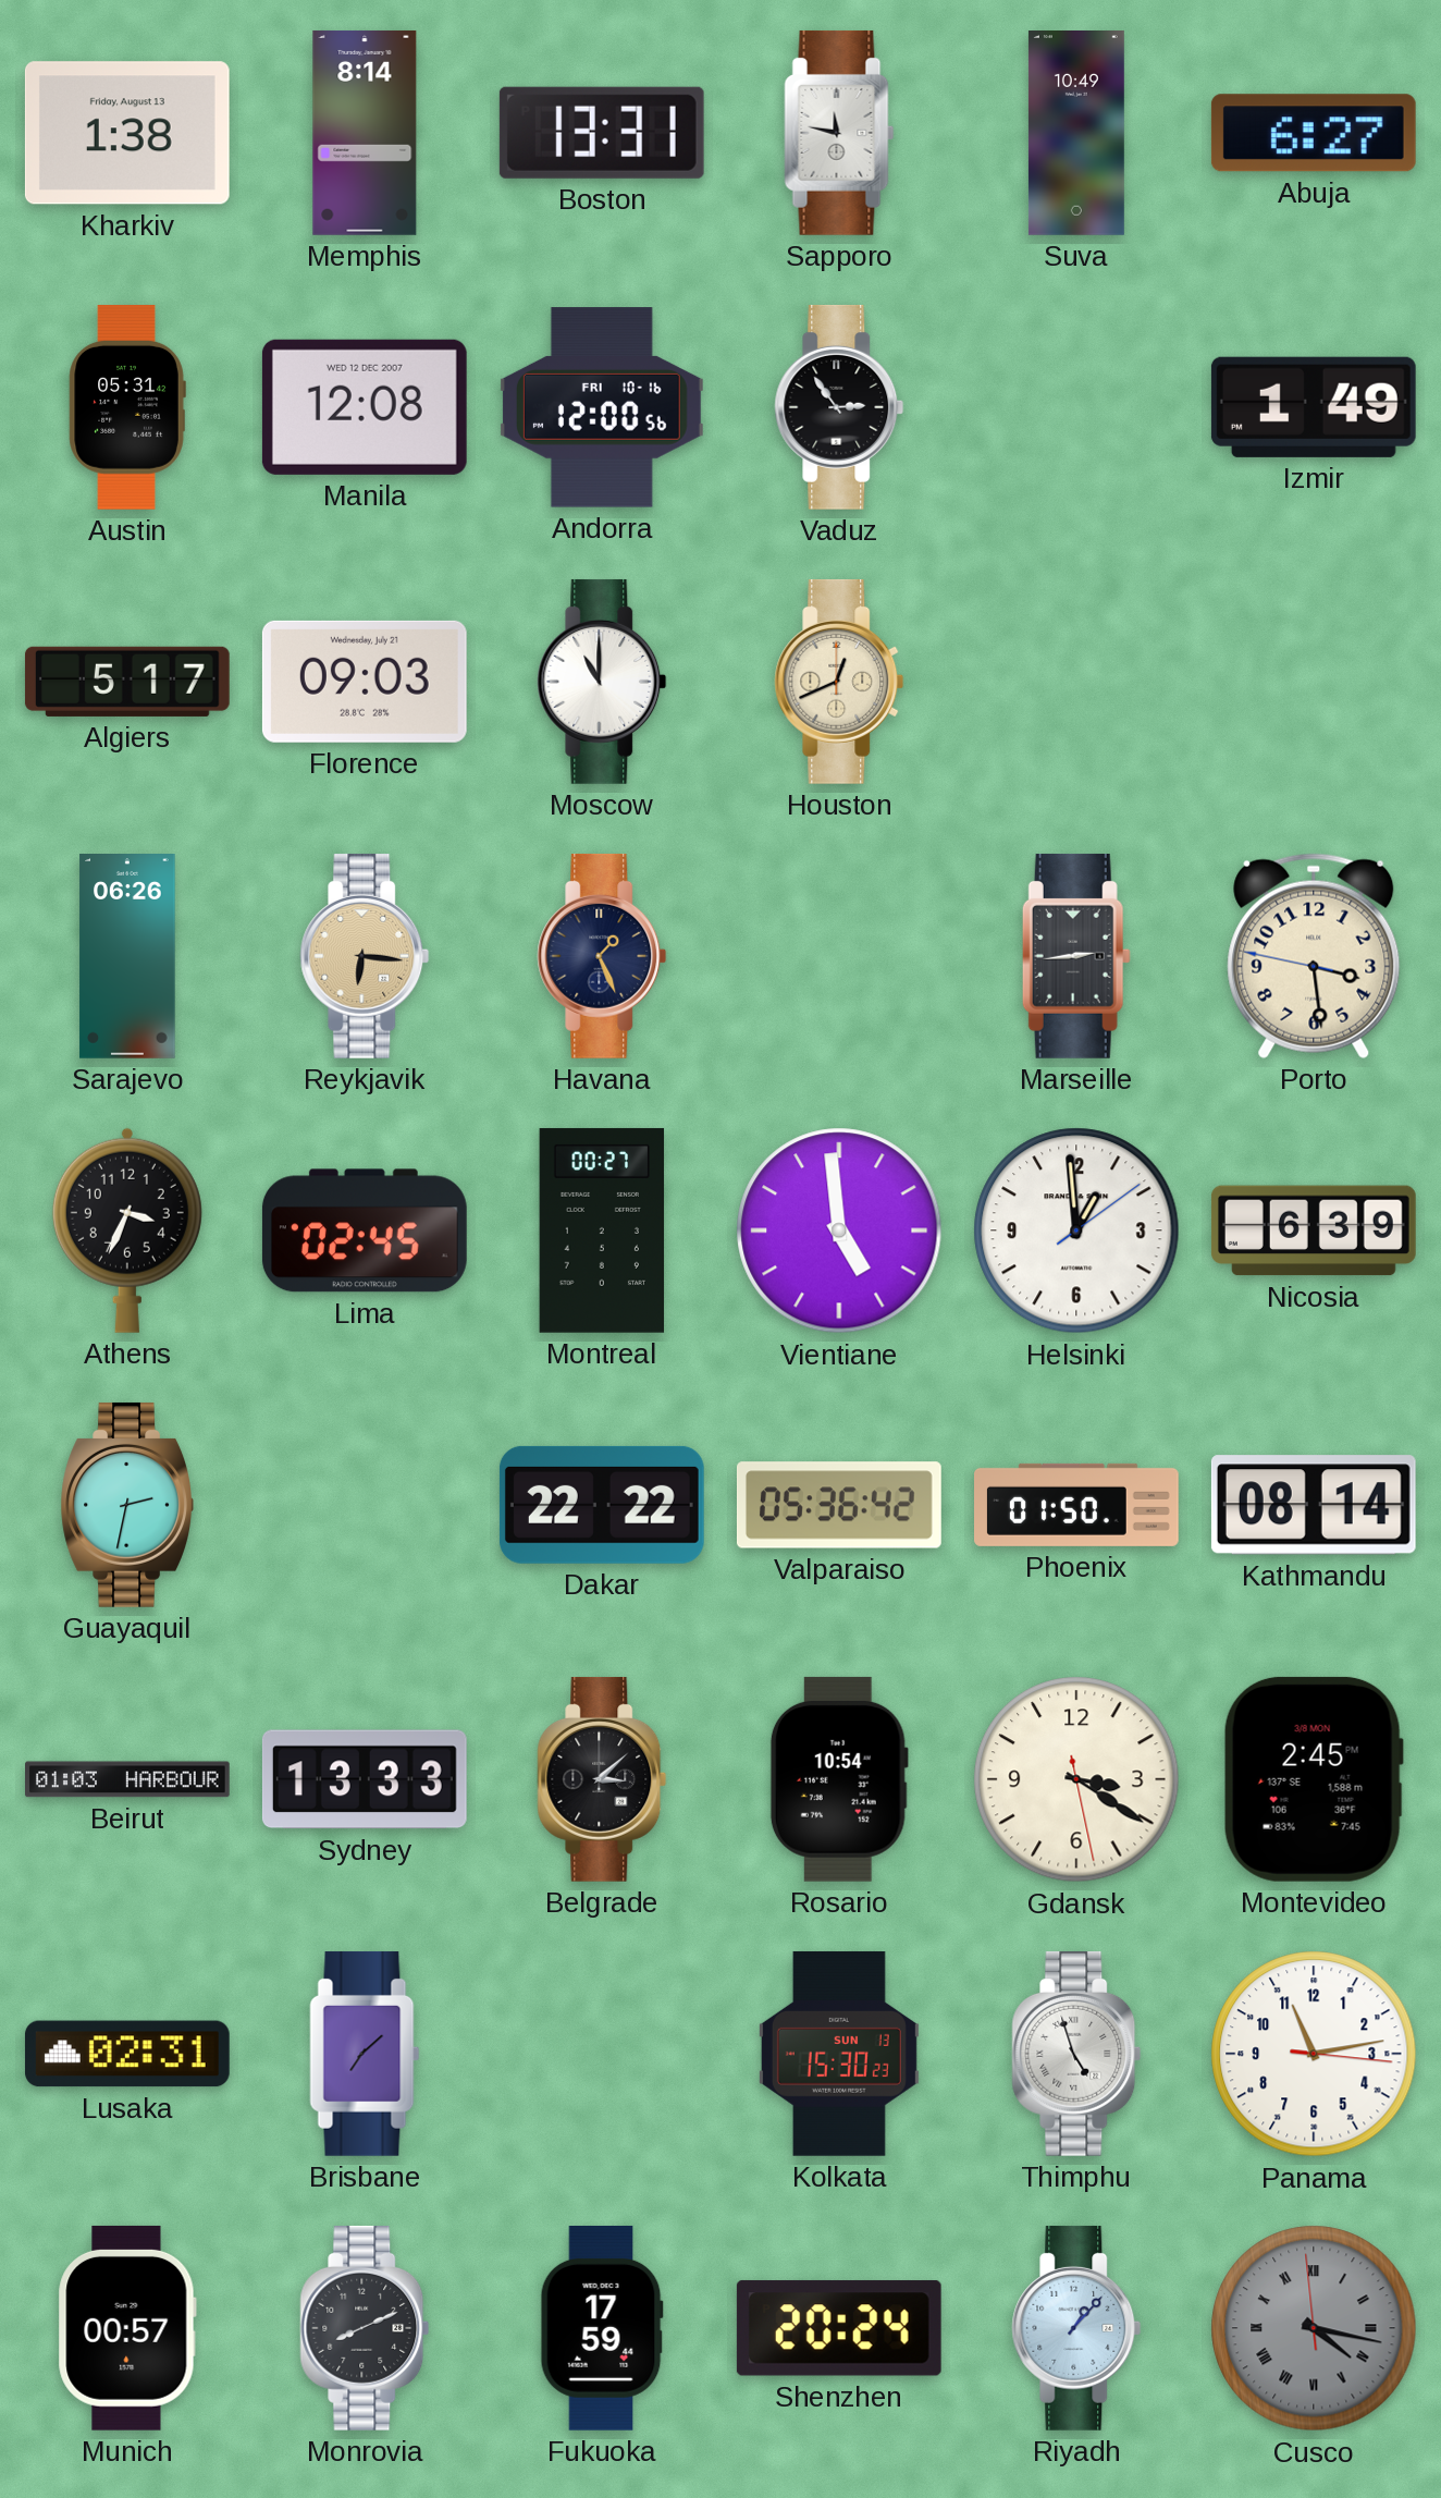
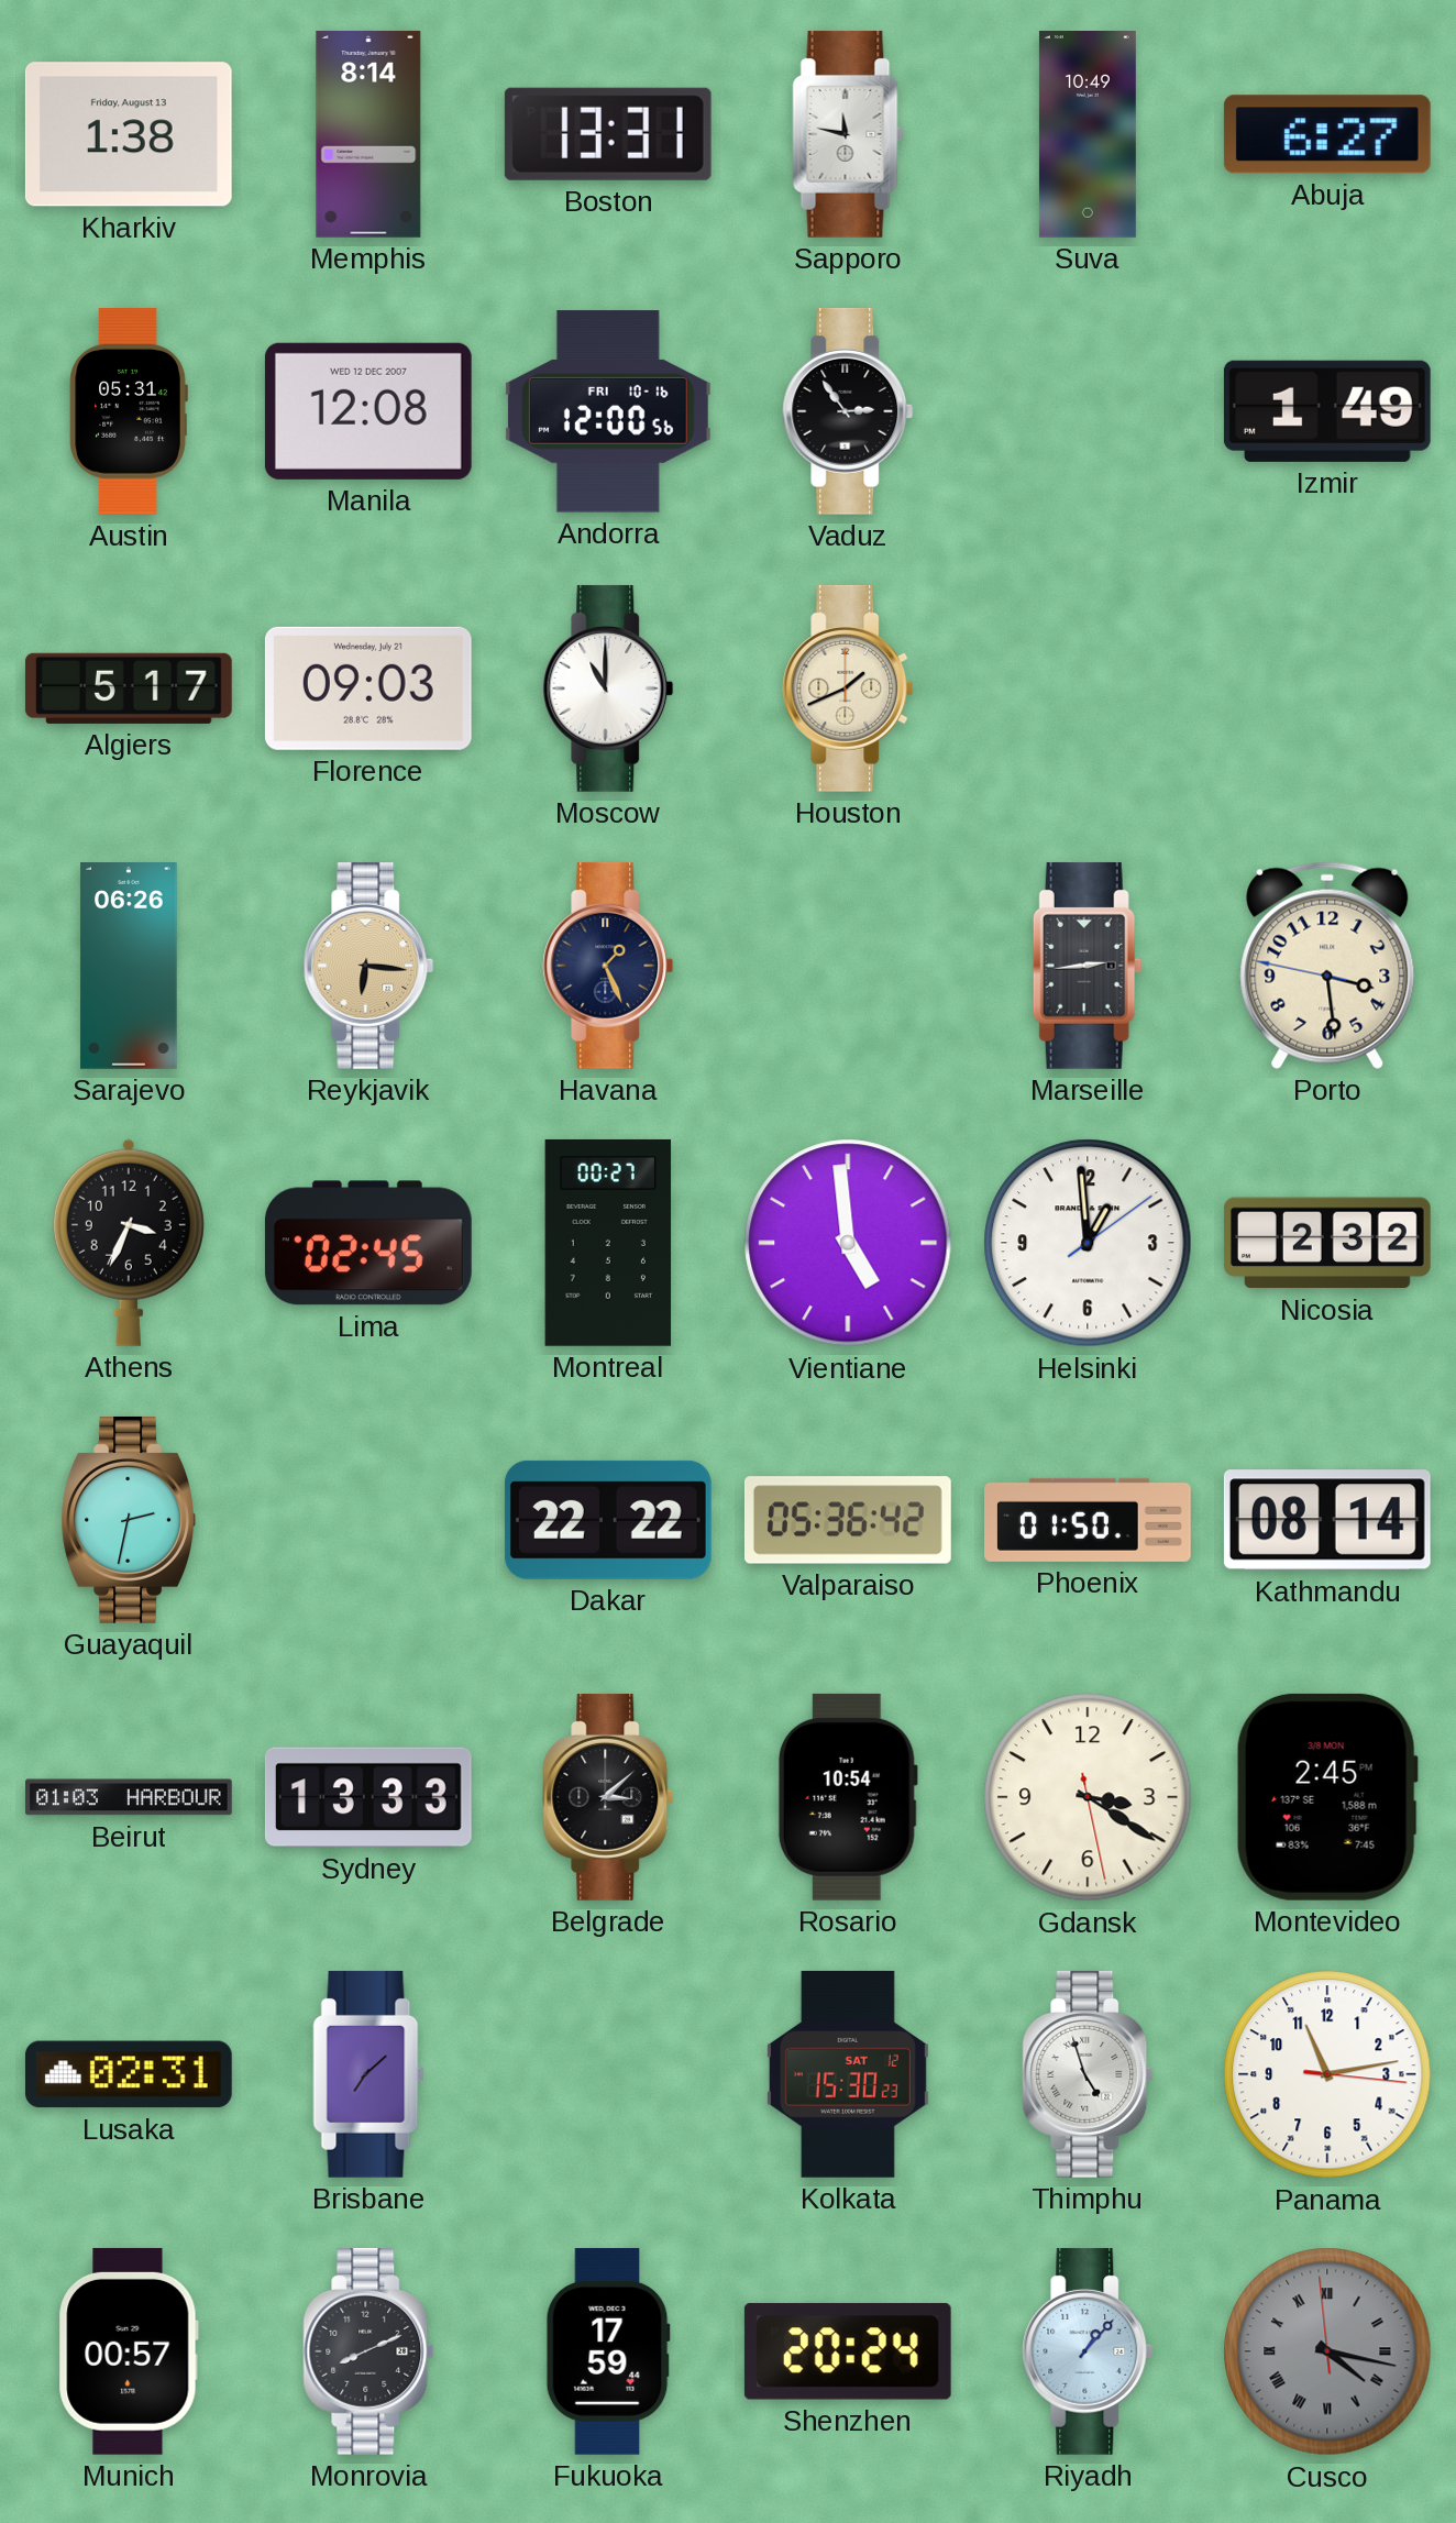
Houston: 12:41 -> 1:41 (848, 688)
Nicosia: 6:39 -> 2:32 (1327, 1243)
Kolkata date: SUN 13 -> SAT 12 (848, 2074)
